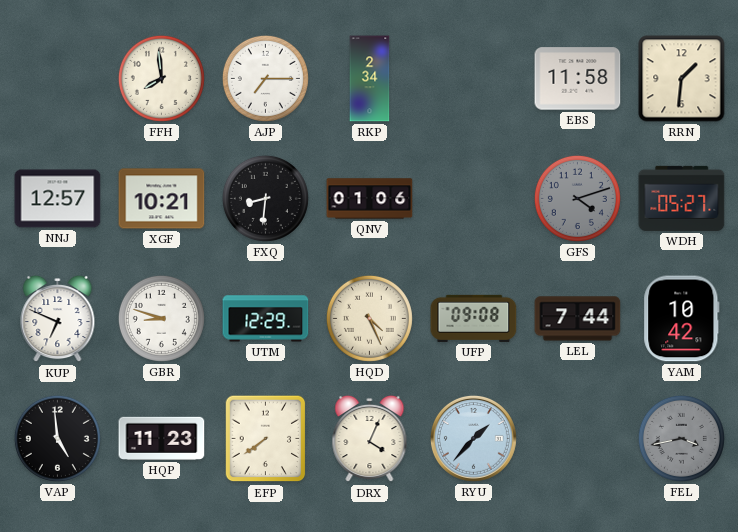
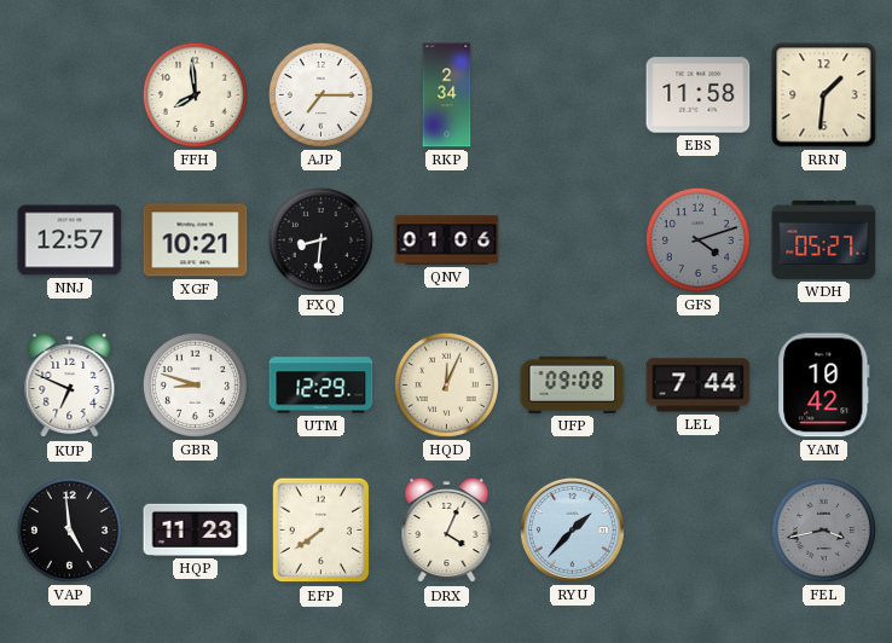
HQD: 4:26 -> 12:04 (446, 384)
